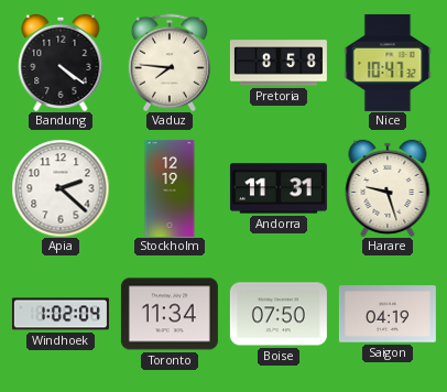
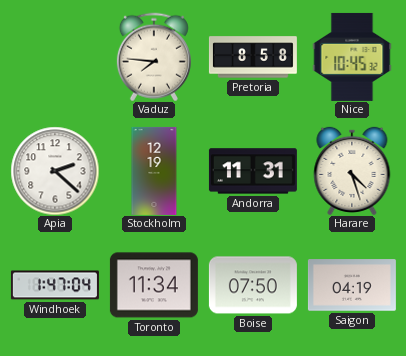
Bandung: 4:21 -> none (61, 63)
Nice: 10:47 -> 10:45 (352, 57)
Harare: 9:27 -> 4:27 (352, 171)
Windhoek: 1:02 -> 1:47 (55, 285)
